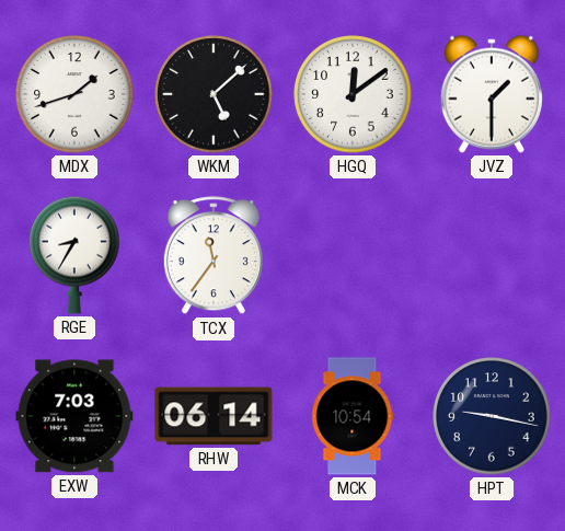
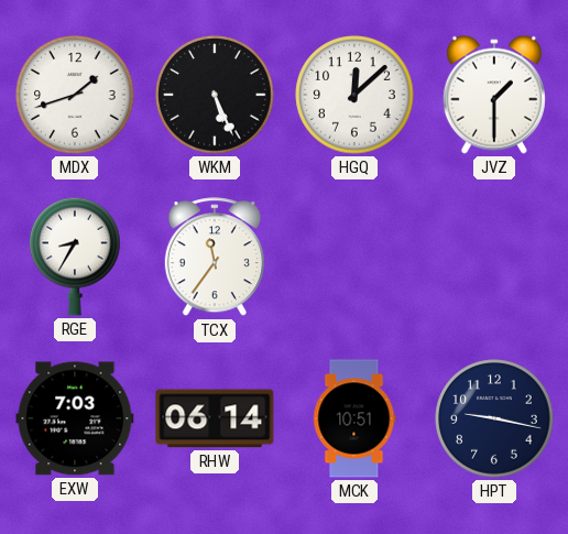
WKM: 5:08 -> 5:26 (215, 95)
HGQ: 12:09 -> 12:08 (354, 95)
MCK: 10:54 -> 10:51 (354, 418)
